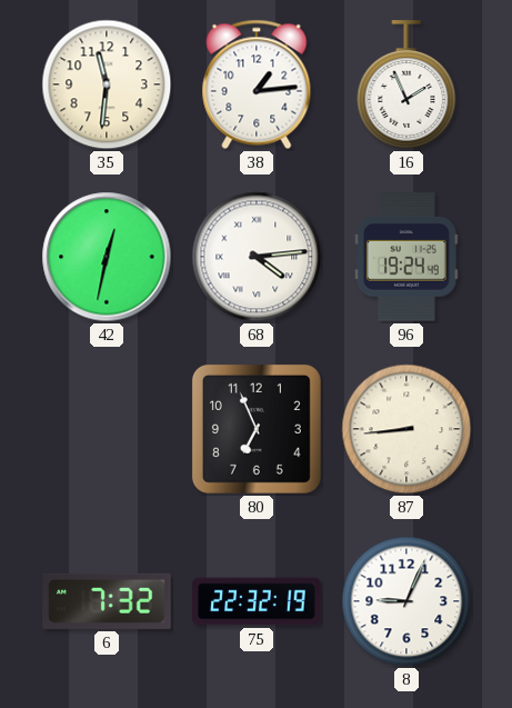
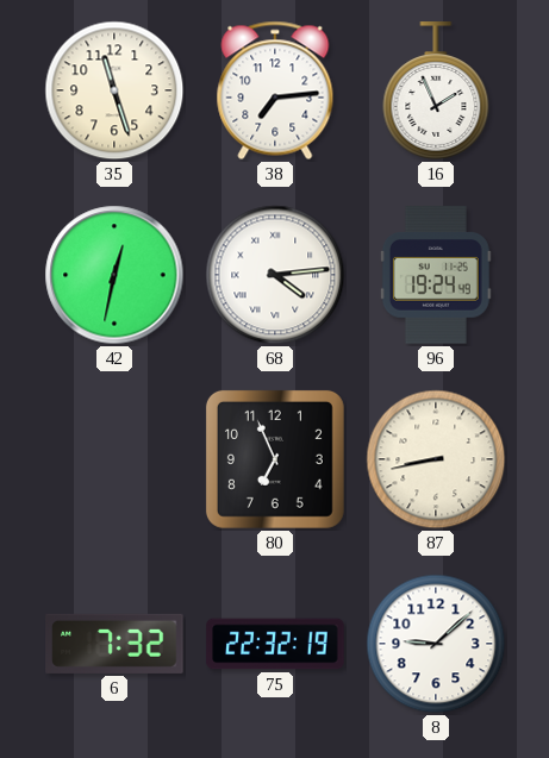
35: 11:31 -> 11:27 (114, 90)
38: 1:14 -> 7:14 (275, 90)
87: 8:44 -> 8:43 (436, 459)
8: 9:04 -> 9:08 (436, 644)
